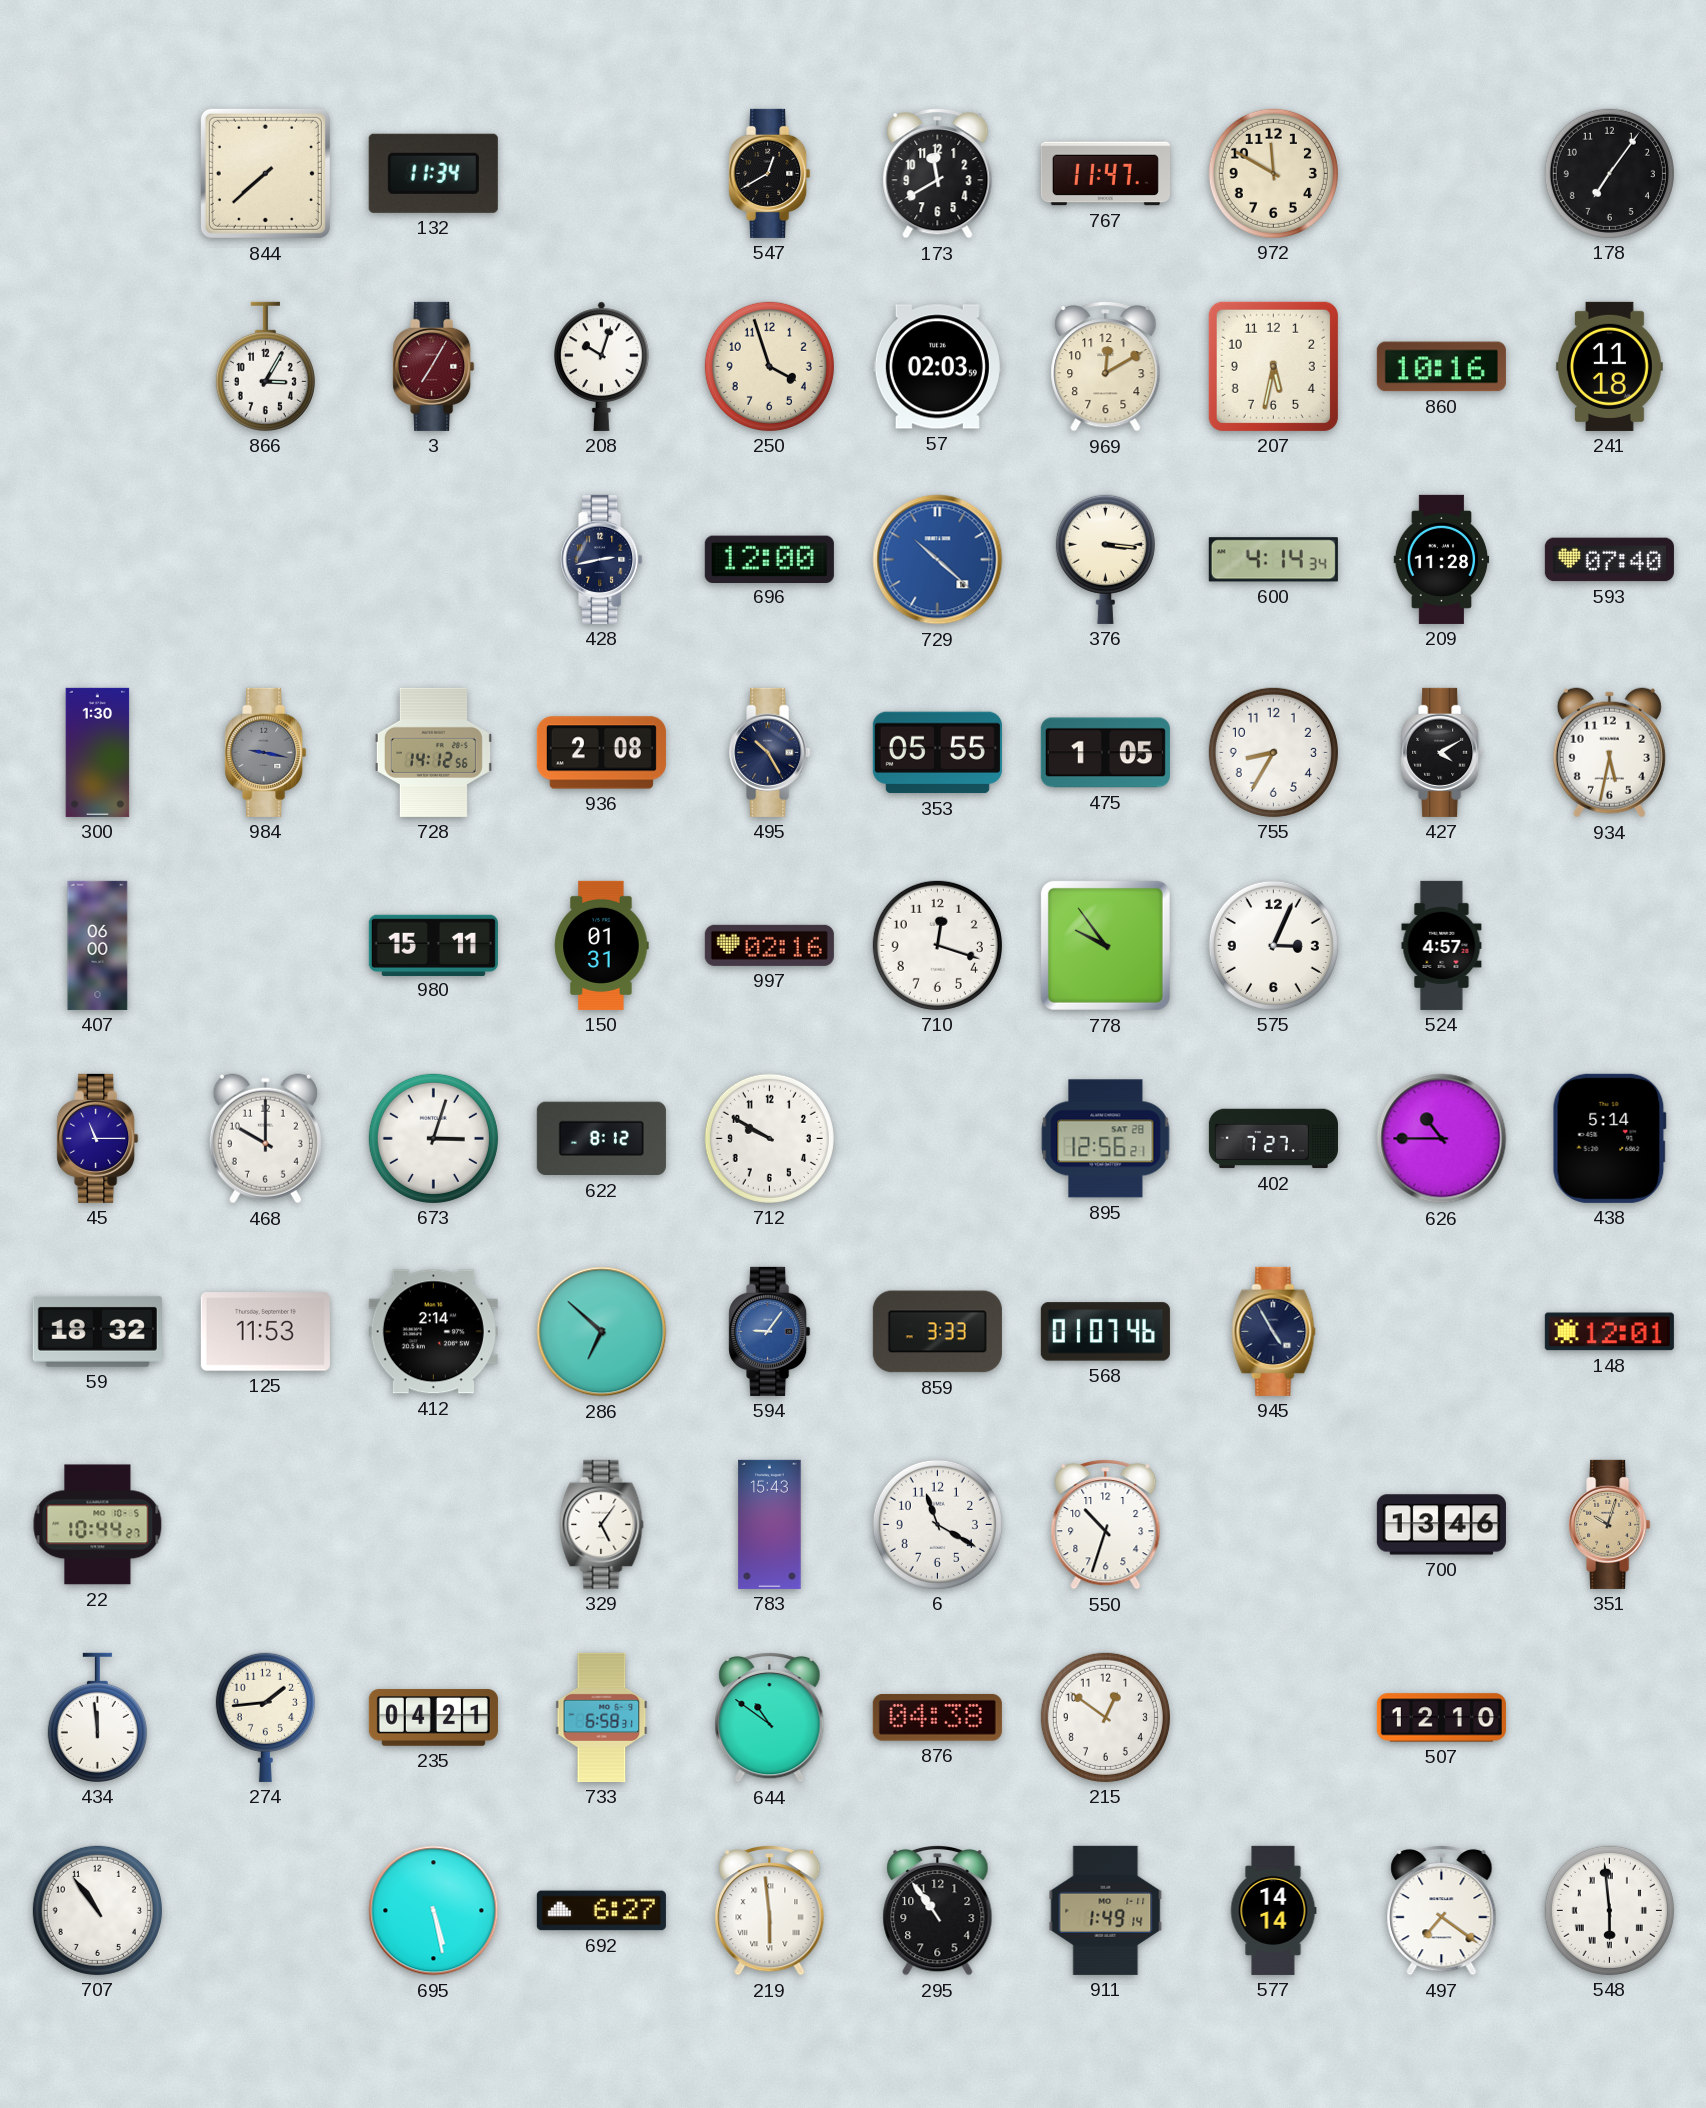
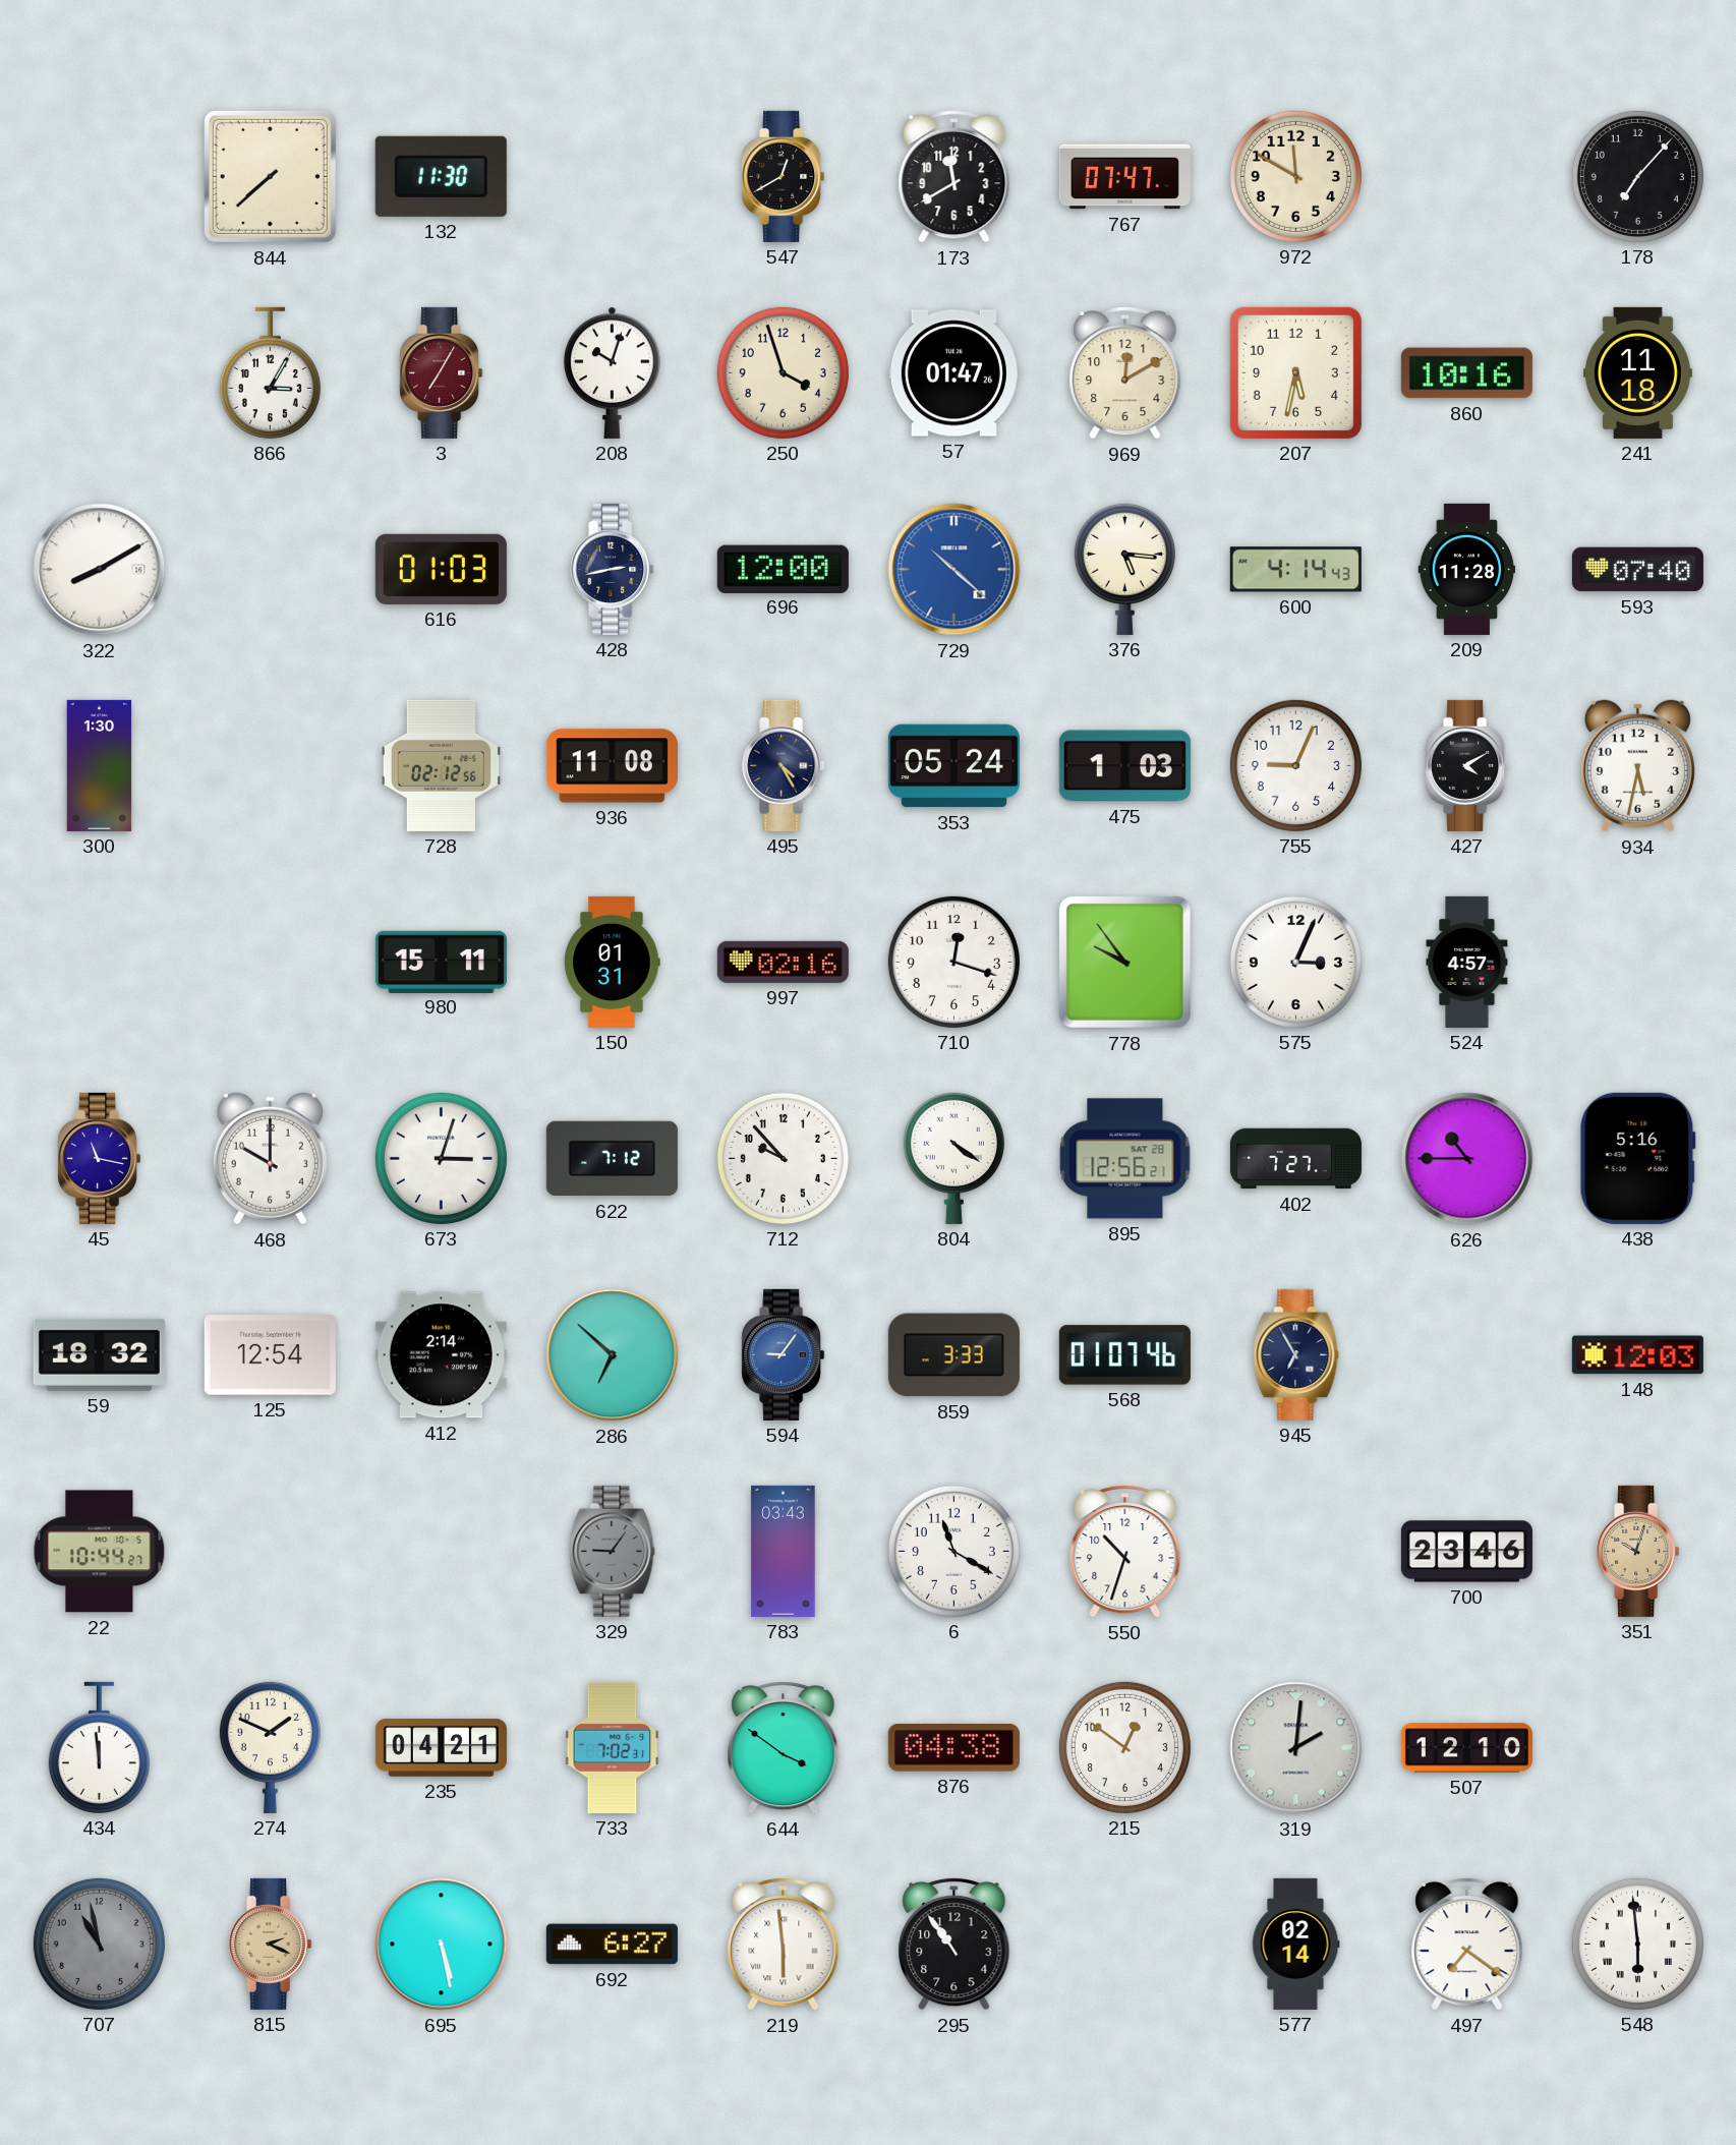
132: 11:34 -> 11:30 (441, 176)
767: 11:47 -> 07:47 (1124, 177)
178: 7:06 -> 7:07 (1637, 176)
57: 02:03 -> 01:47 (953, 373)
322: none -> 8:10 (100, 570)
616: none -> 01:03 (441, 569)
376: 3:16 -> 5:16 (1124, 569)
600: 4:14:34 -> 4:14:43 (1295, 570)
984: 9:17 -> none (266, 752)
728: 14:12 -> 02:12 (441, 765)
936: 2:08 -> 11:08 (612, 766)
495: 10:25 -> 4:25 (784, 765)
353: 05:55 -> 05:24 (953, 766)
475: 1:05 -> 1:03 (1124, 766)
755: 8:35 -> 9:04 (1295, 765)
407: 06:00 -> none (98, 945)
45: 11:15 -> 11:17 (100, 1158)
622: 8:12 -> 7:12 (612, 1159)
712: 9:50 -> 9:53 (783, 1158)
804: none -> 4:21 (953, 1158)
438: 5:14 -> 5:16 (1637, 1158)
125: 11:53 -> 12:54 (270, 1355)
945: 4:55 -> 6:55 (1296, 1354)
148: 12:01 -> 12:03 (1637, 1355)
329: 5:06 -> 9:06 (613, 1551)
329 dial: white -> grey (613, 1551)
783: 15:43 -> 03:43 (784, 1551)
700: 13:46 -> 23:46 (1466, 1552)
274: 1:44 -> 1:49 (270, 1747)
733: 6:58 -> 7:02 (613, 1747)
644: 10:51 -> 3:51 (784, 1747)
319: none -> 2:01 (1296, 1748)
707: 10:54 -> 10:58 (99, 1944)
707 dial: white -> grey (99, 1944)
815: none -> 2:19 (271, 1944)
911: 1:49 -> none (1106, 1910)
577: 14:14 -> 02:14 (1295, 1944)
